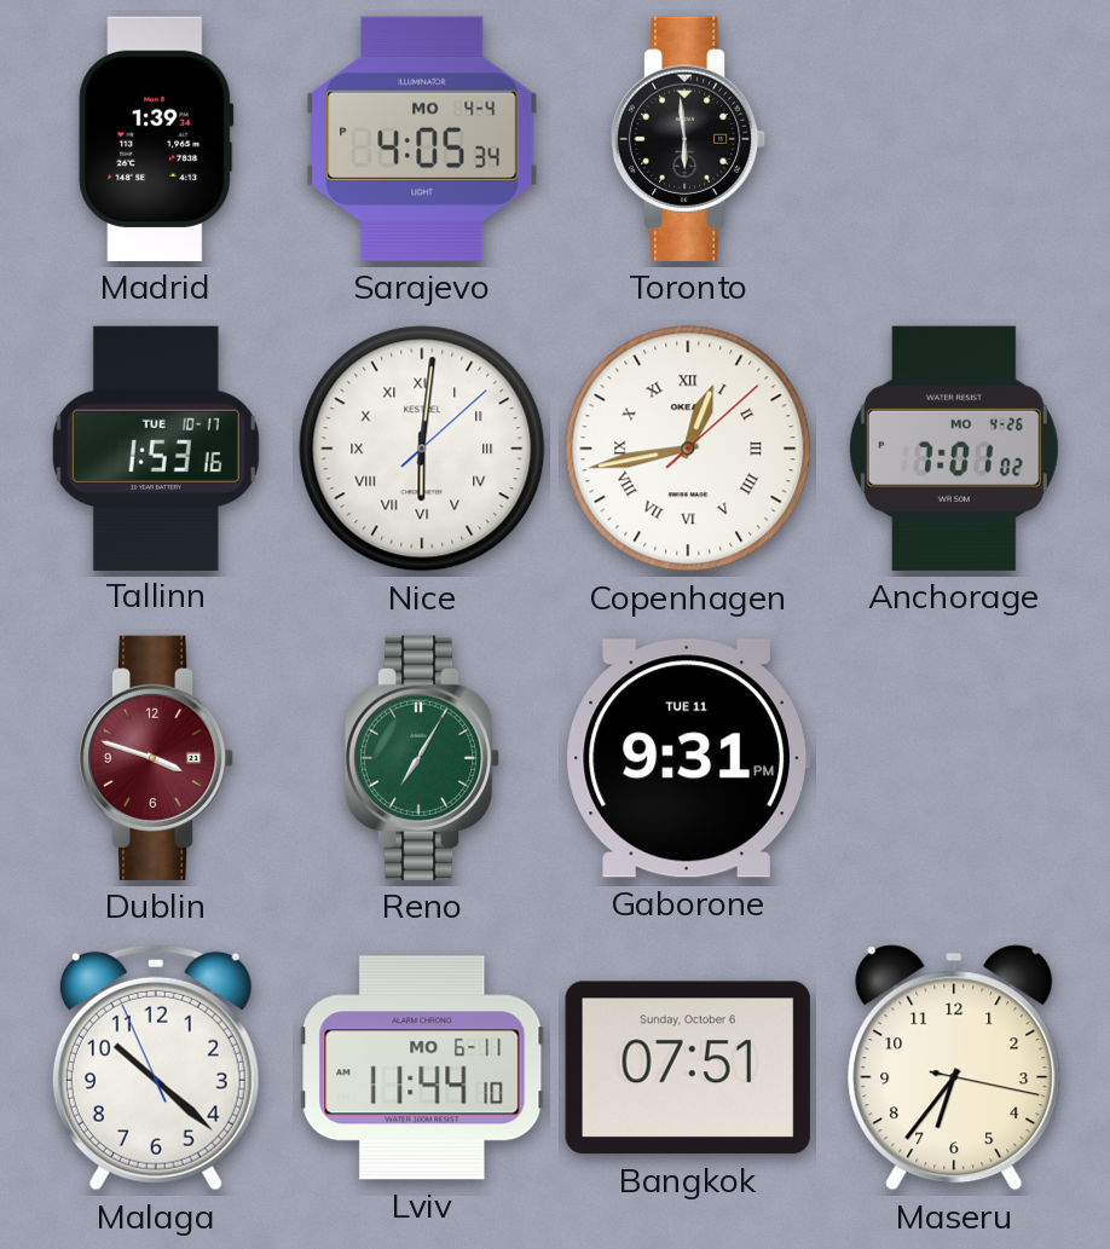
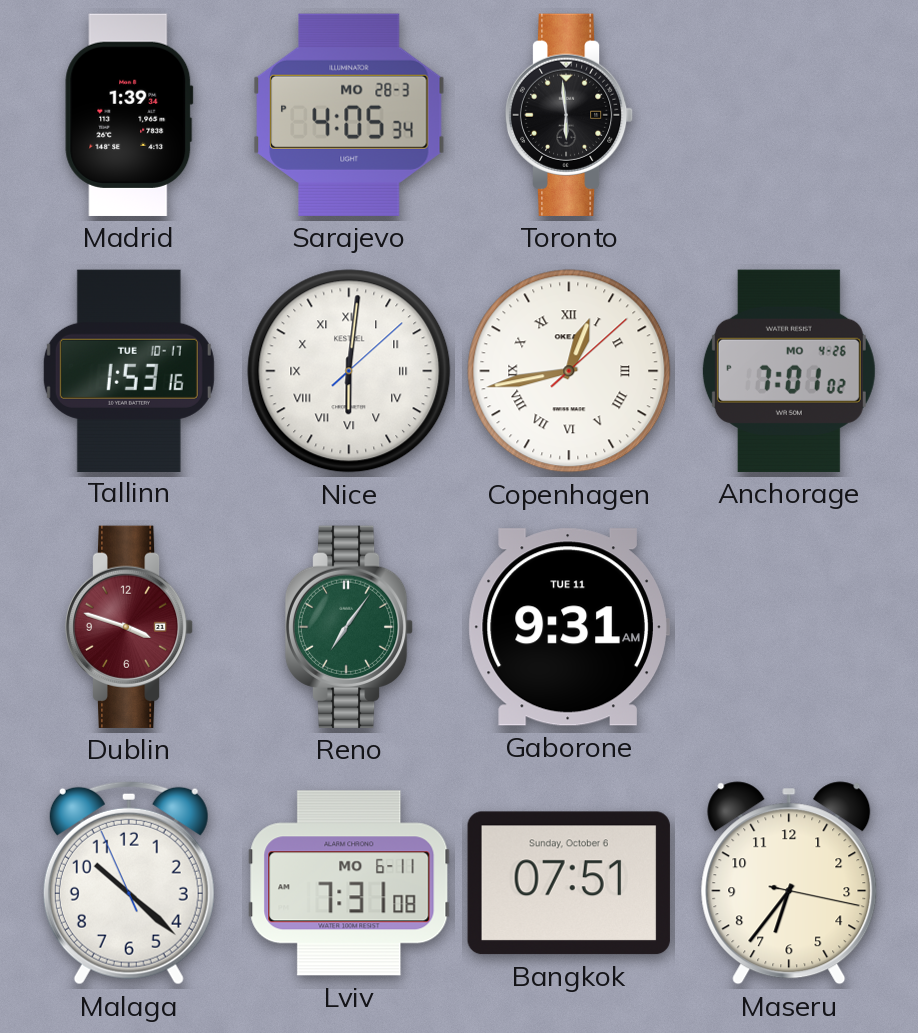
Sarajevo date: MO 4-4 -> MO 28-3 (349, 115)
Reno: 7:05 -> 7:06 (349, 627)
Gaborone: 9:31 PM -> 9:31 AM (569, 627)
Lviv: 11:44 -> 7:31 (349, 883)
